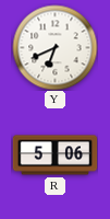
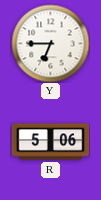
Y: 6:41 -> 6:45 (50, 43)
